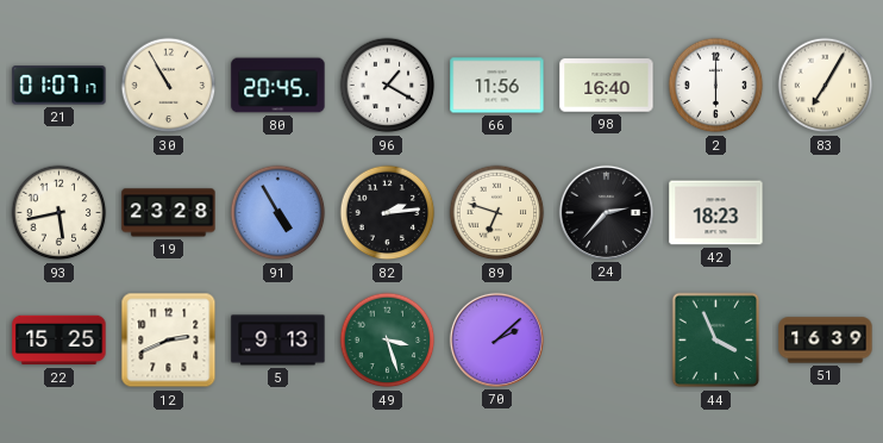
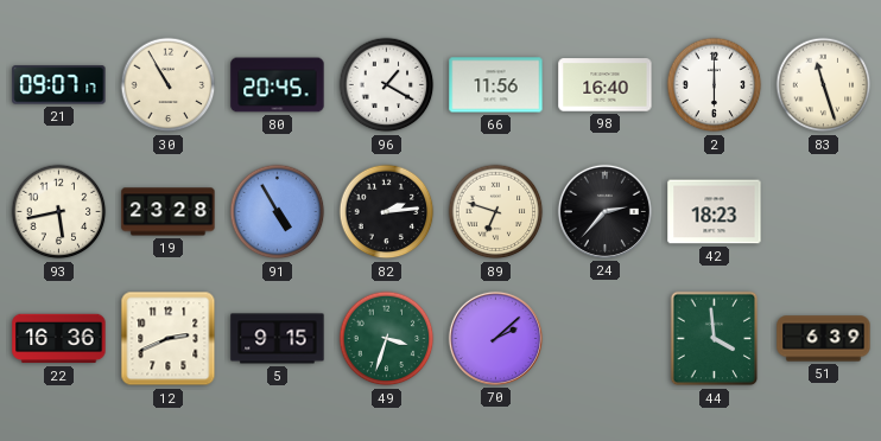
21: 01:07 -> 09:07 (59, 85)
83: 7:05 -> 11:27 (824, 85)
22: 15:25 -> 16:36 (59, 339)
5: 9:13 -> 9:15 (278, 339)
49: 3:27 -> 3:33 (387, 339)
44: 3:56 -> 3:59 (715, 339)
51: 16:39 -> 6:39 (824, 339)
